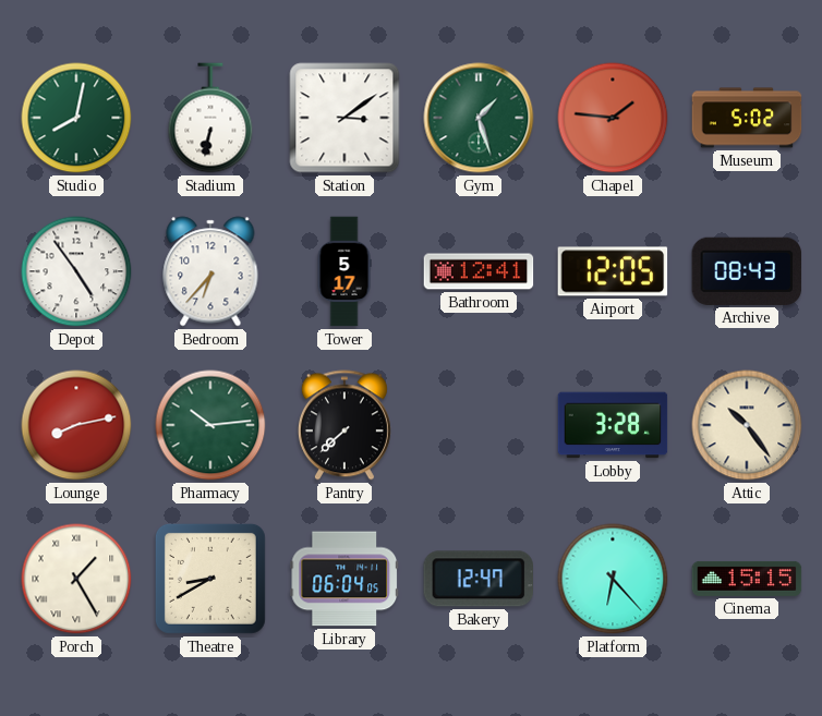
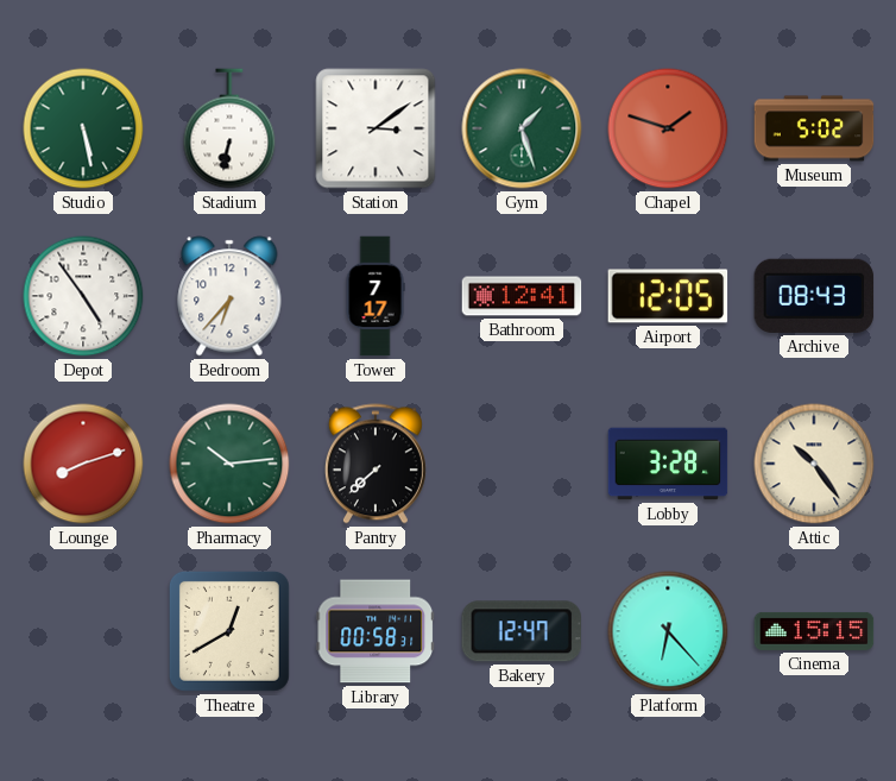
Studio: 8:02 -> 5:28 (83, 128)
Chapel: 1:46 -> 1:48 (668, 128)
Tower: 5:17 -> 7:17 (376, 296)
Lounge: 8:13 -> 8:12 (83, 464)
Porch: 1:25 -> none (76, 579)
Theatre: 8:40 -> 12:40 (229, 631)
Library: 06:04 -> 00:58 (376, 631)
